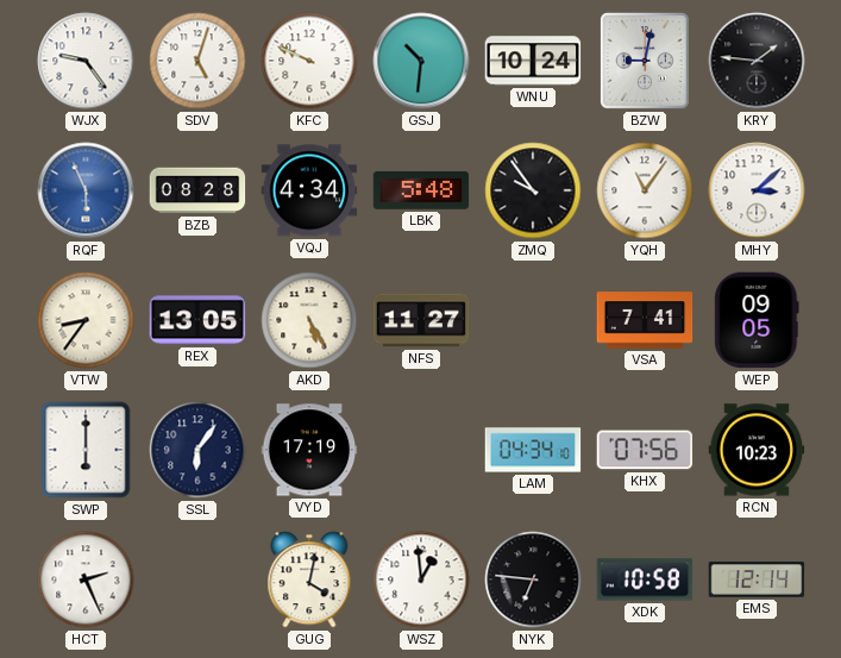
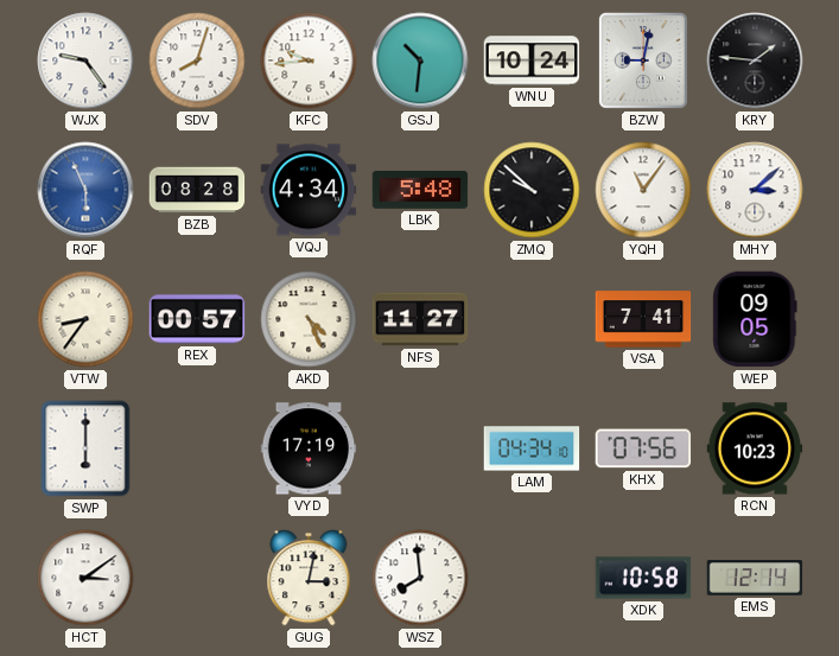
SDV: 5:03 -> 8:03 (197, 60)
KFC: 9:49 -> 9:44 (309, 60)
ZMQ: 9:54 -> 9:52 (532, 190)
REX: 13:05 -> 00:57 (197, 319)
AKD: 5:25 -> 4:26 (309, 319)
SSL: 6:06 -> none (197, 450)
HCT: 2:26 -> 3:09 (85, 578)
GUG: 4:02 -> 3:02 (309, 578)
WSZ: 12:59 -> 7:59 (420, 578)
NYK: 6:46 -> none (533, 579)
